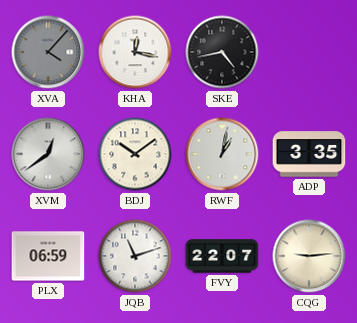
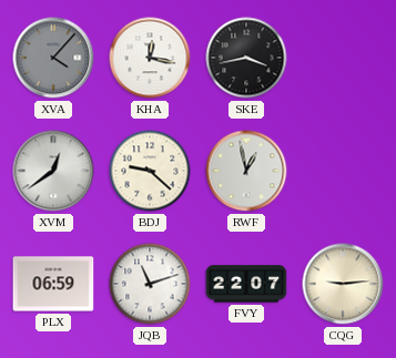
SKE: 4:43 -> 3:43 (246, 58)
BDJ: 10:09 -> 9:22 (150, 171)
RWF: 1:02 -> 12:58 (246, 171)
ADP: 3:35 -> none (309, 154)
